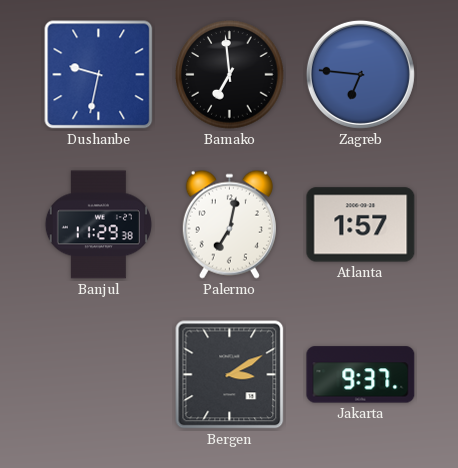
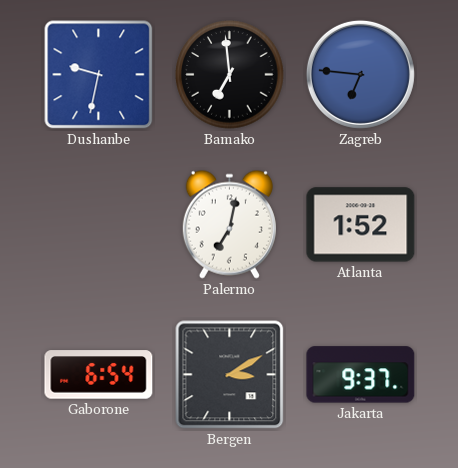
Banjul: 11:29 -> none (98, 225)
Atlanta: 1:57 -> 1:52 (361, 225)
Gaborone: none -> 6:54 (99, 375)
